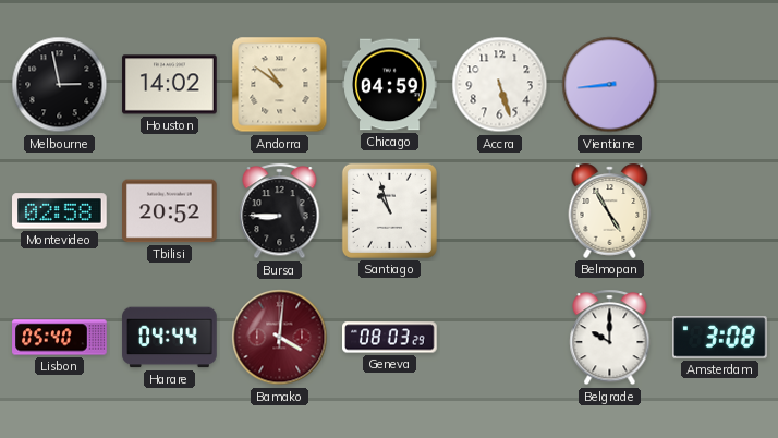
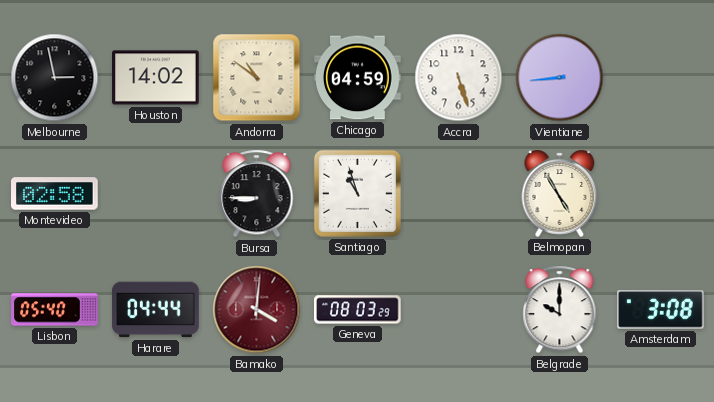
Tbilisi: 20:52 -> none (170, 211)
